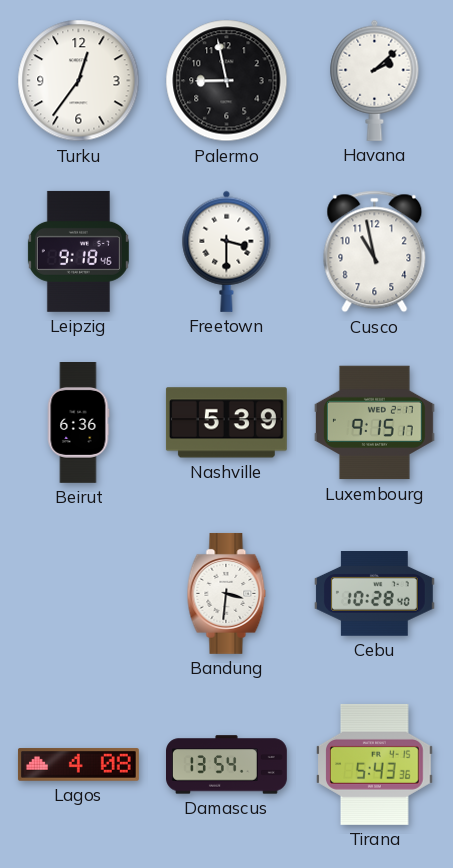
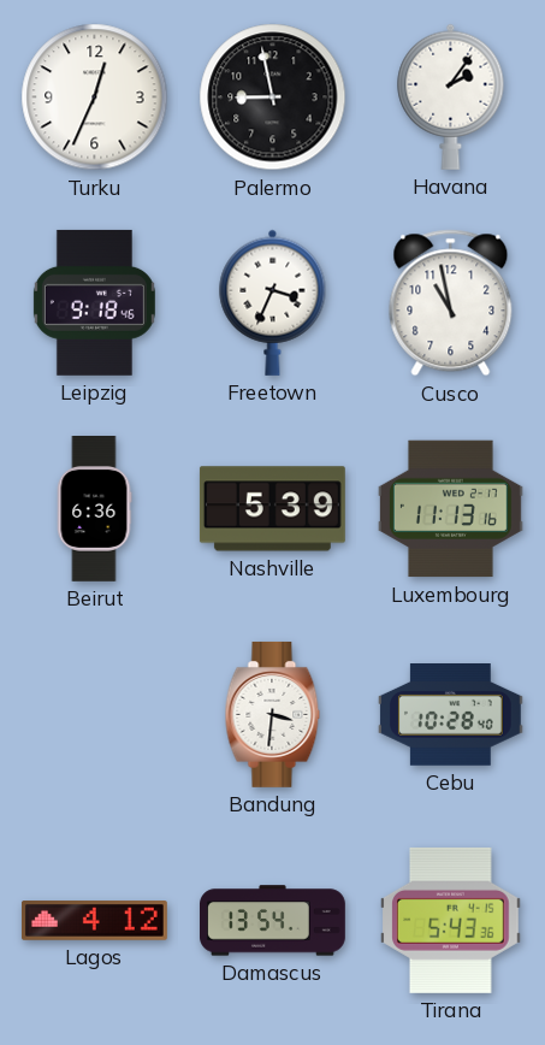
Turku: 12:36 -> 12:34 (95, 98)
Havana: 2:08 -> 2:06 (451, 96)
Freetown: 3:30 -> 3:34 (273, 302)
Luxembourg: 9:15 -> 11:13 (450, 509)
Lagos: 4:08 -> 4:12 (94, 921)
